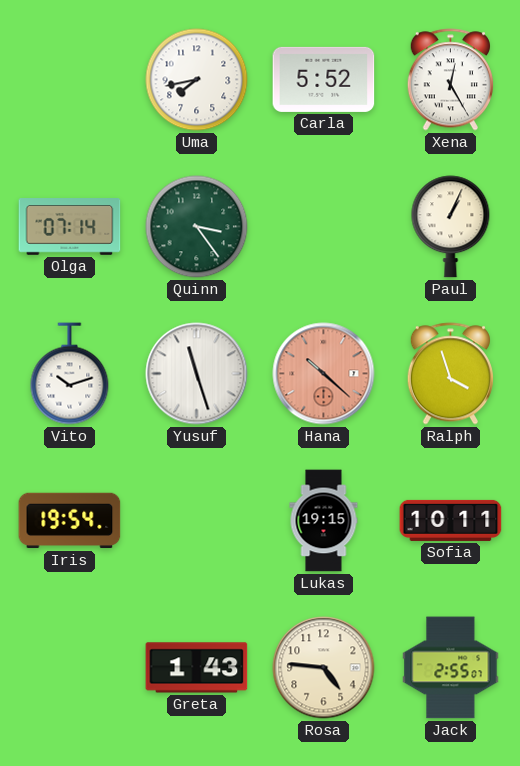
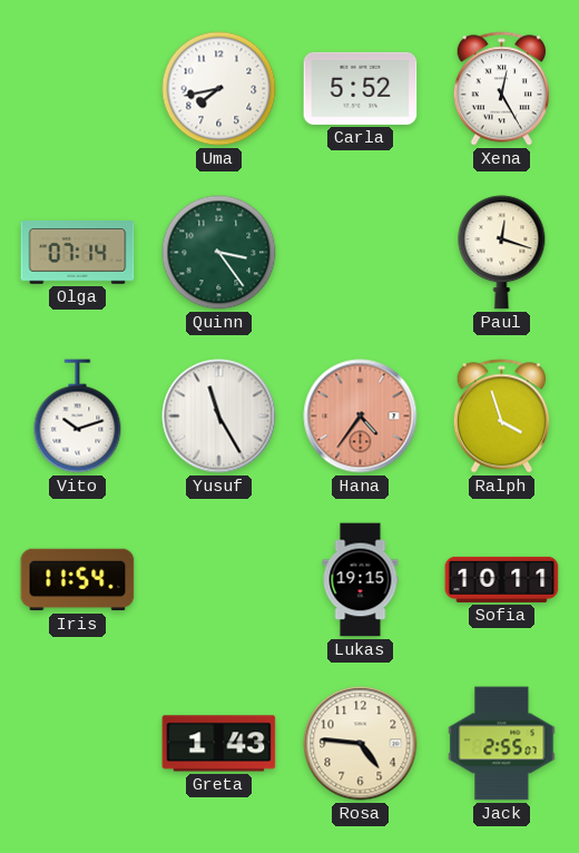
Paul: 1:04 -> 12:18 (502, 253)
Yusuf: 11:27 -> 11:25 (219, 416)
Hana: 10:22 -> 4:36 (361, 416)
Iris: 19:54 -> 11:54 (78, 580)
